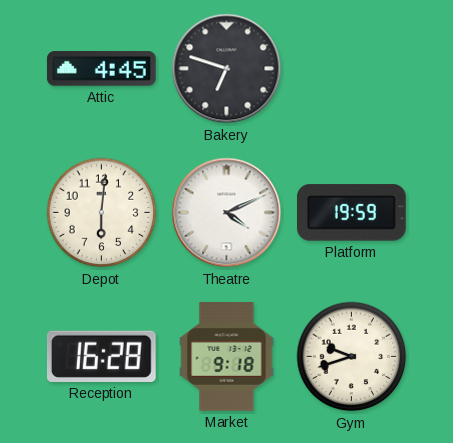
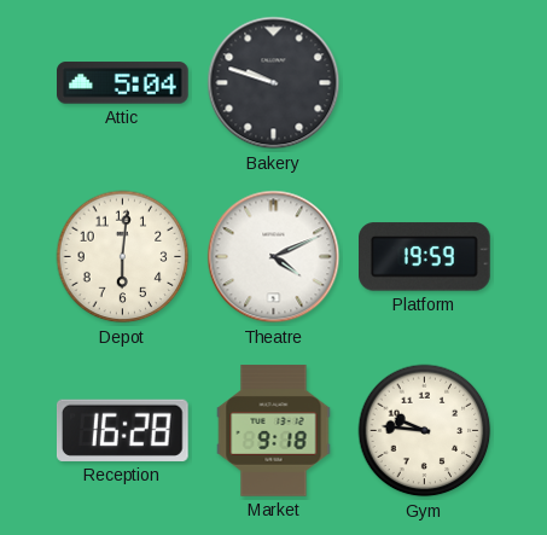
Attic: 4:45 -> 5:04 (123, 83)
Bakery: 6:48 -> 9:48 (274, 83)
Gym: 9:42 -> 9:46 (425, 431)
